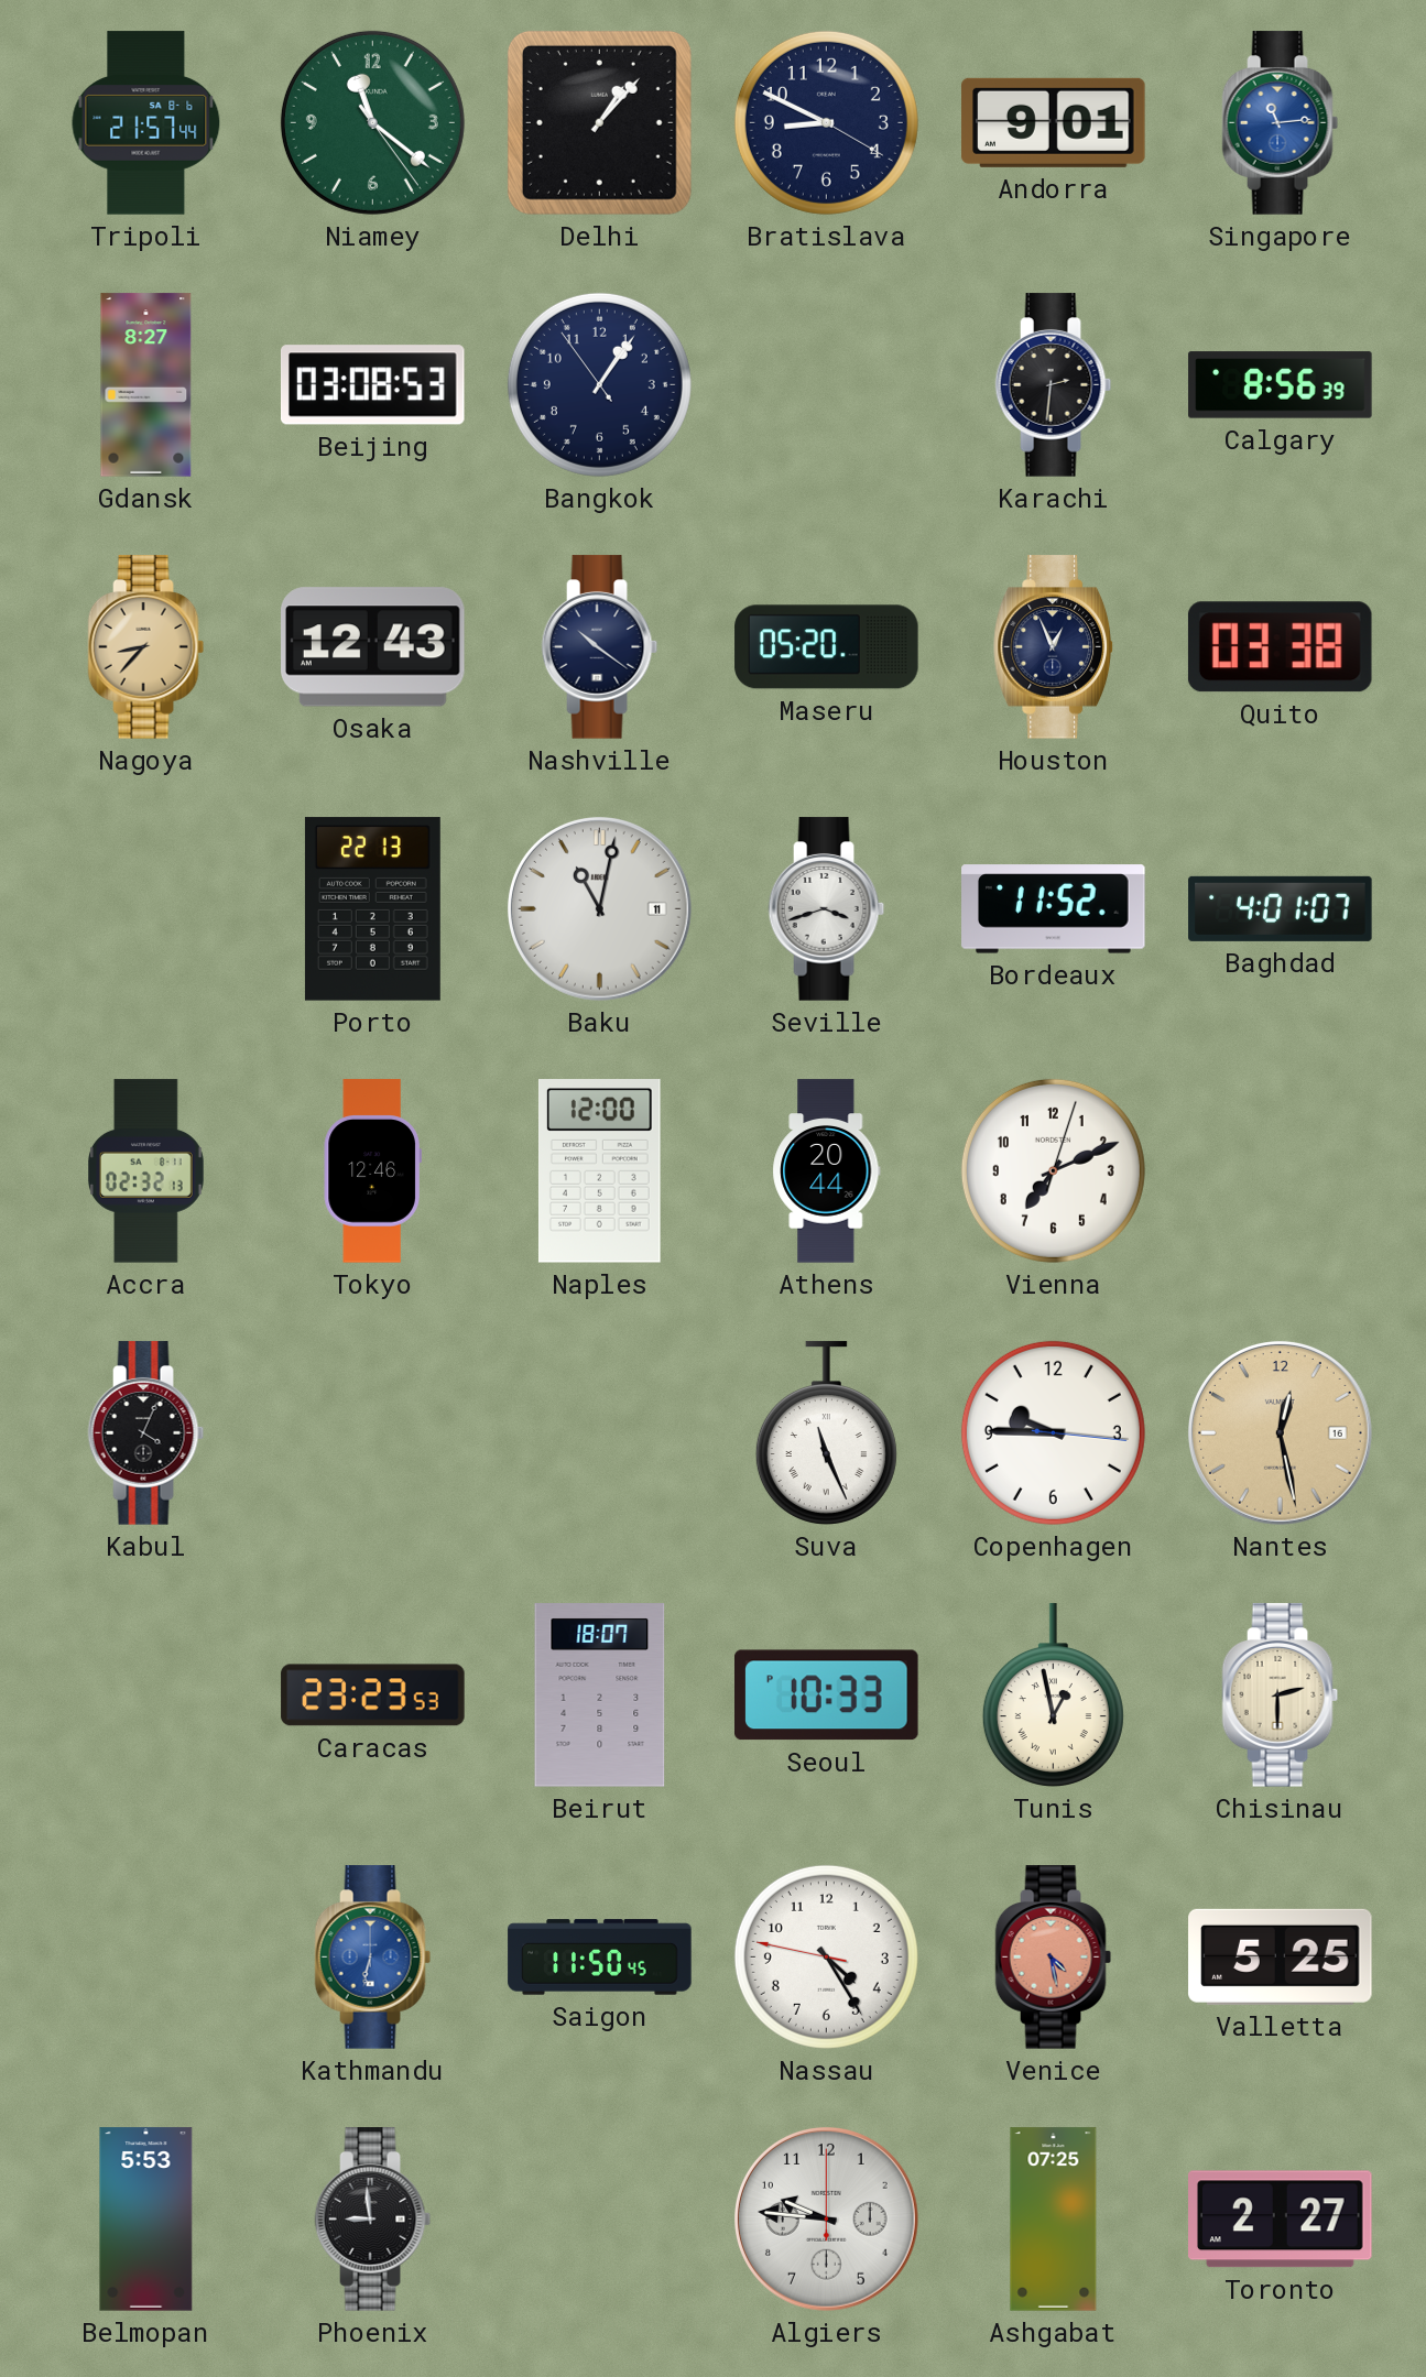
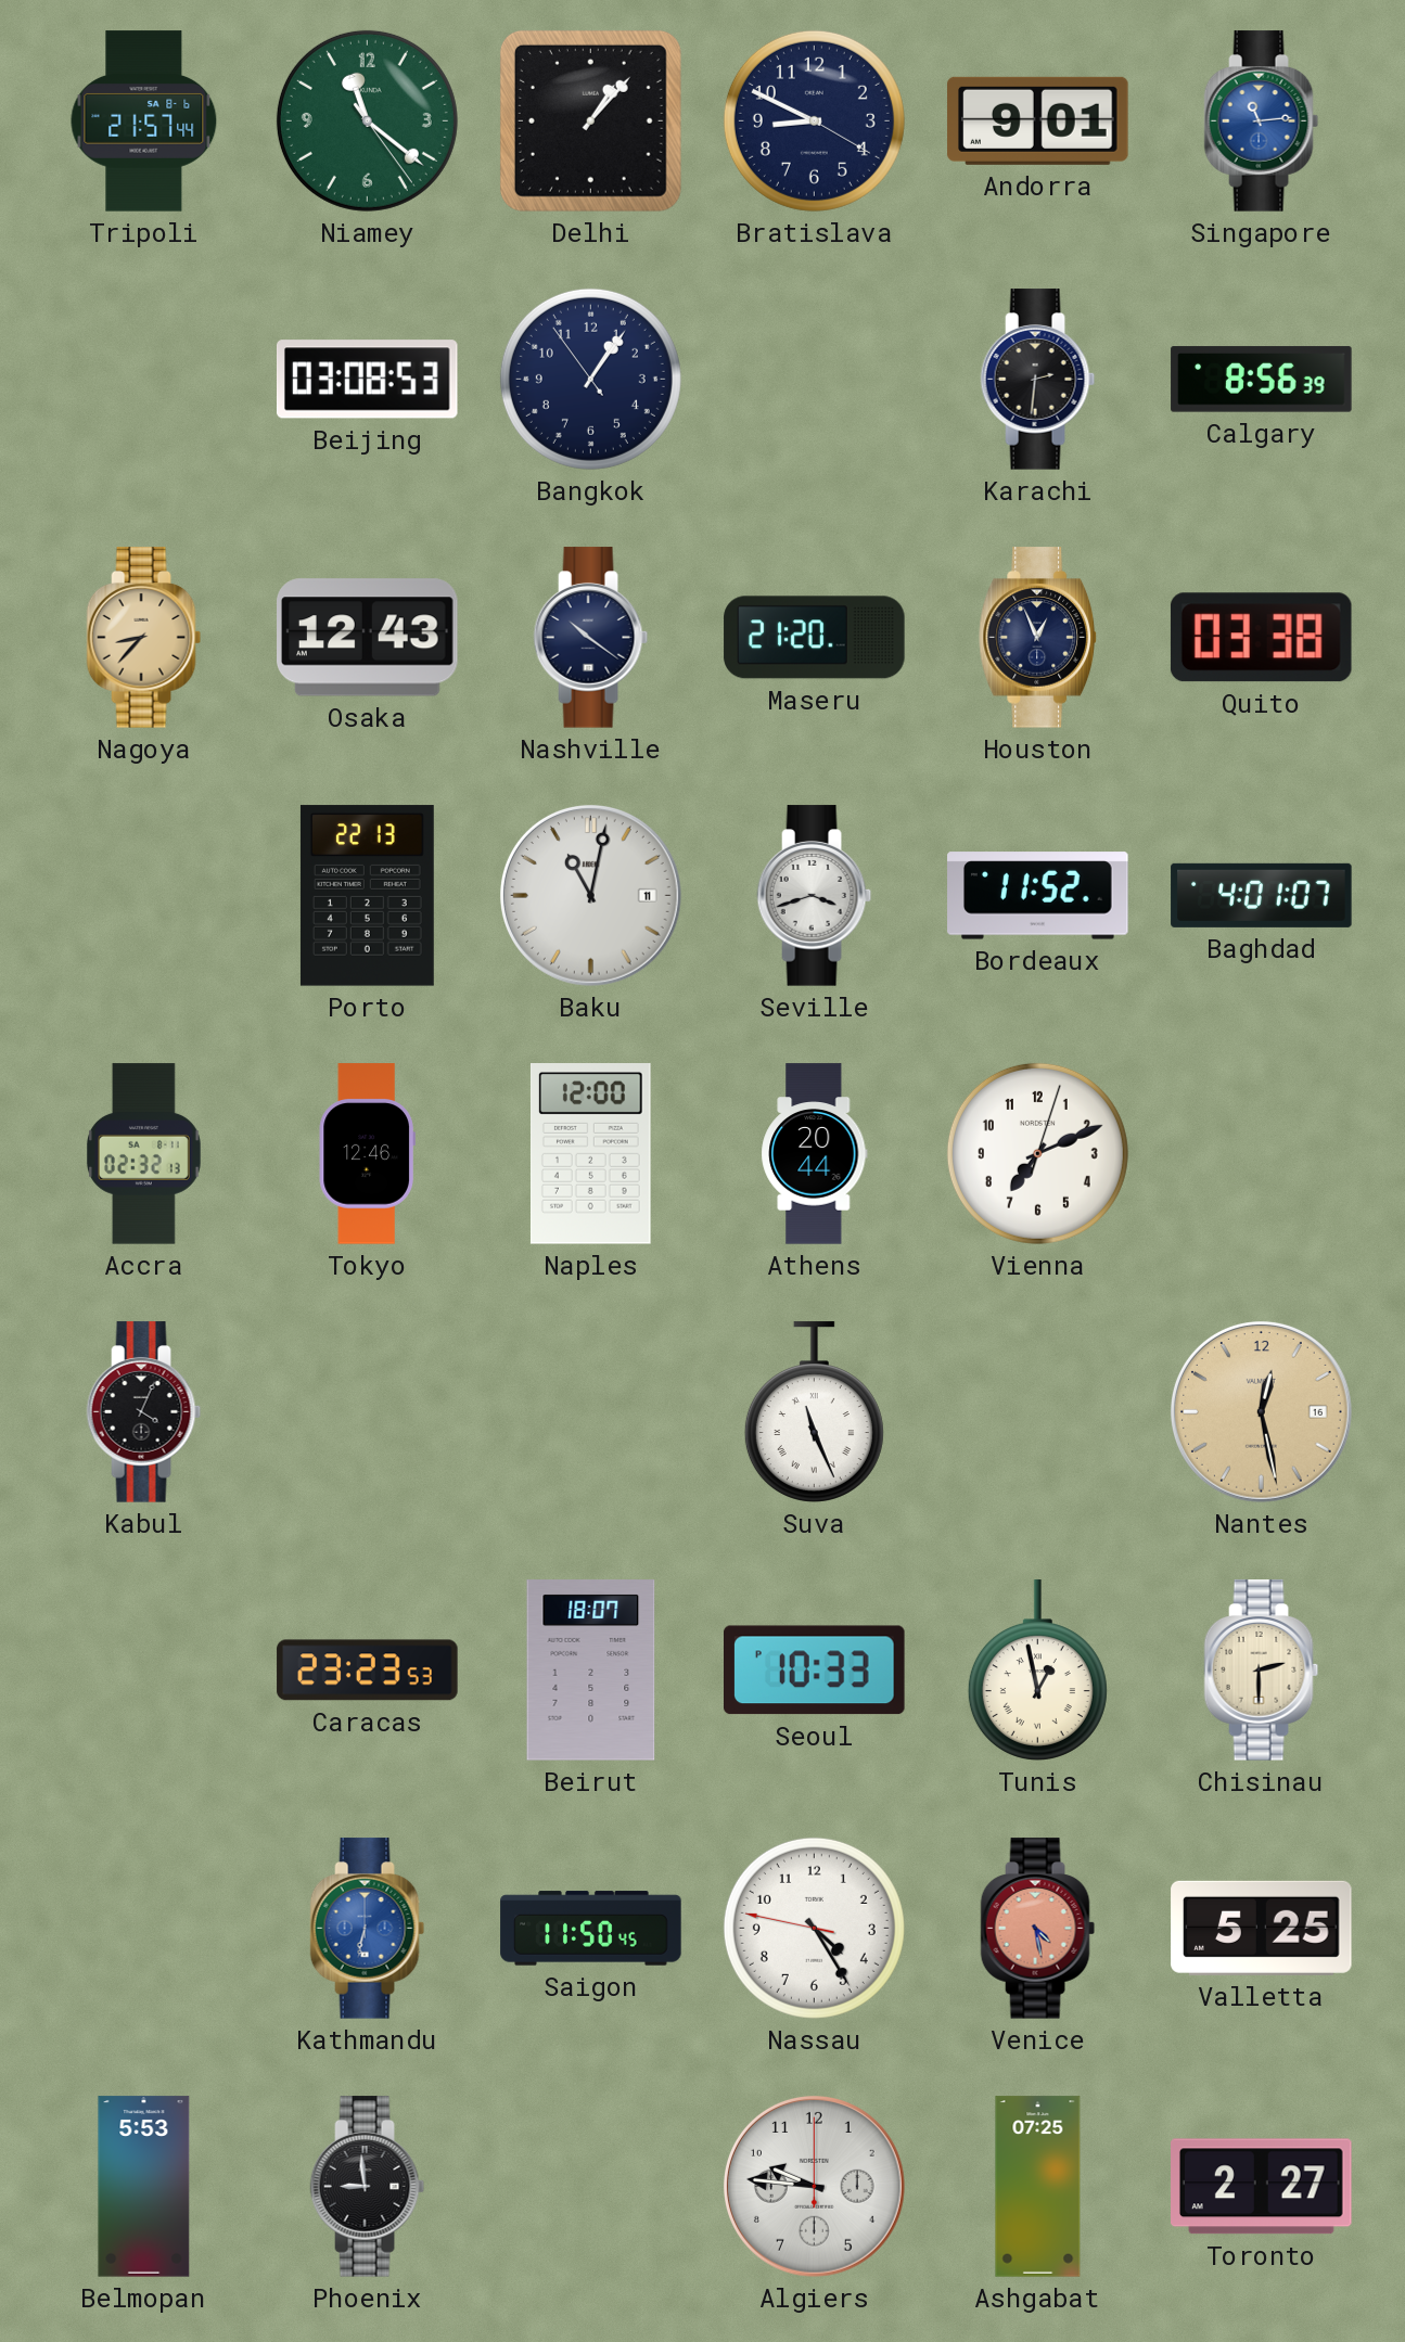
Gdansk: 8:27 -> none (146, 385)
Maseru: 05:20 -> 21:20 (815, 638)
Copenhagen: 9:45 -> none (1053, 1432)
